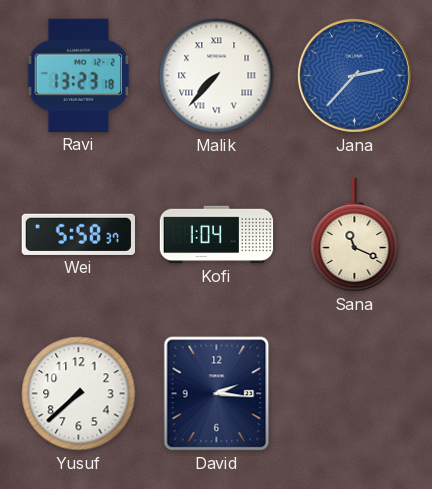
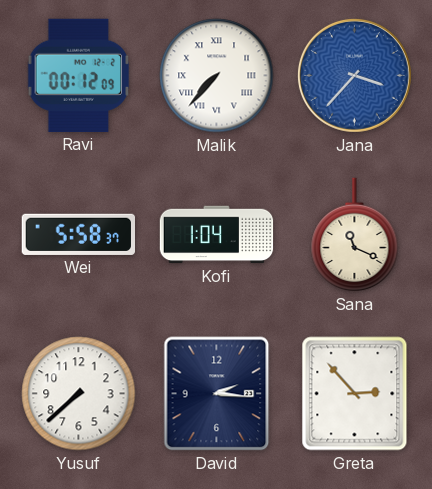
Ravi: 13:23 -> 00:12 (79, 75)
Jana: 2:37 -> 3:37 (354, 75)
Greta: none -> 2:53 (355, 394)
